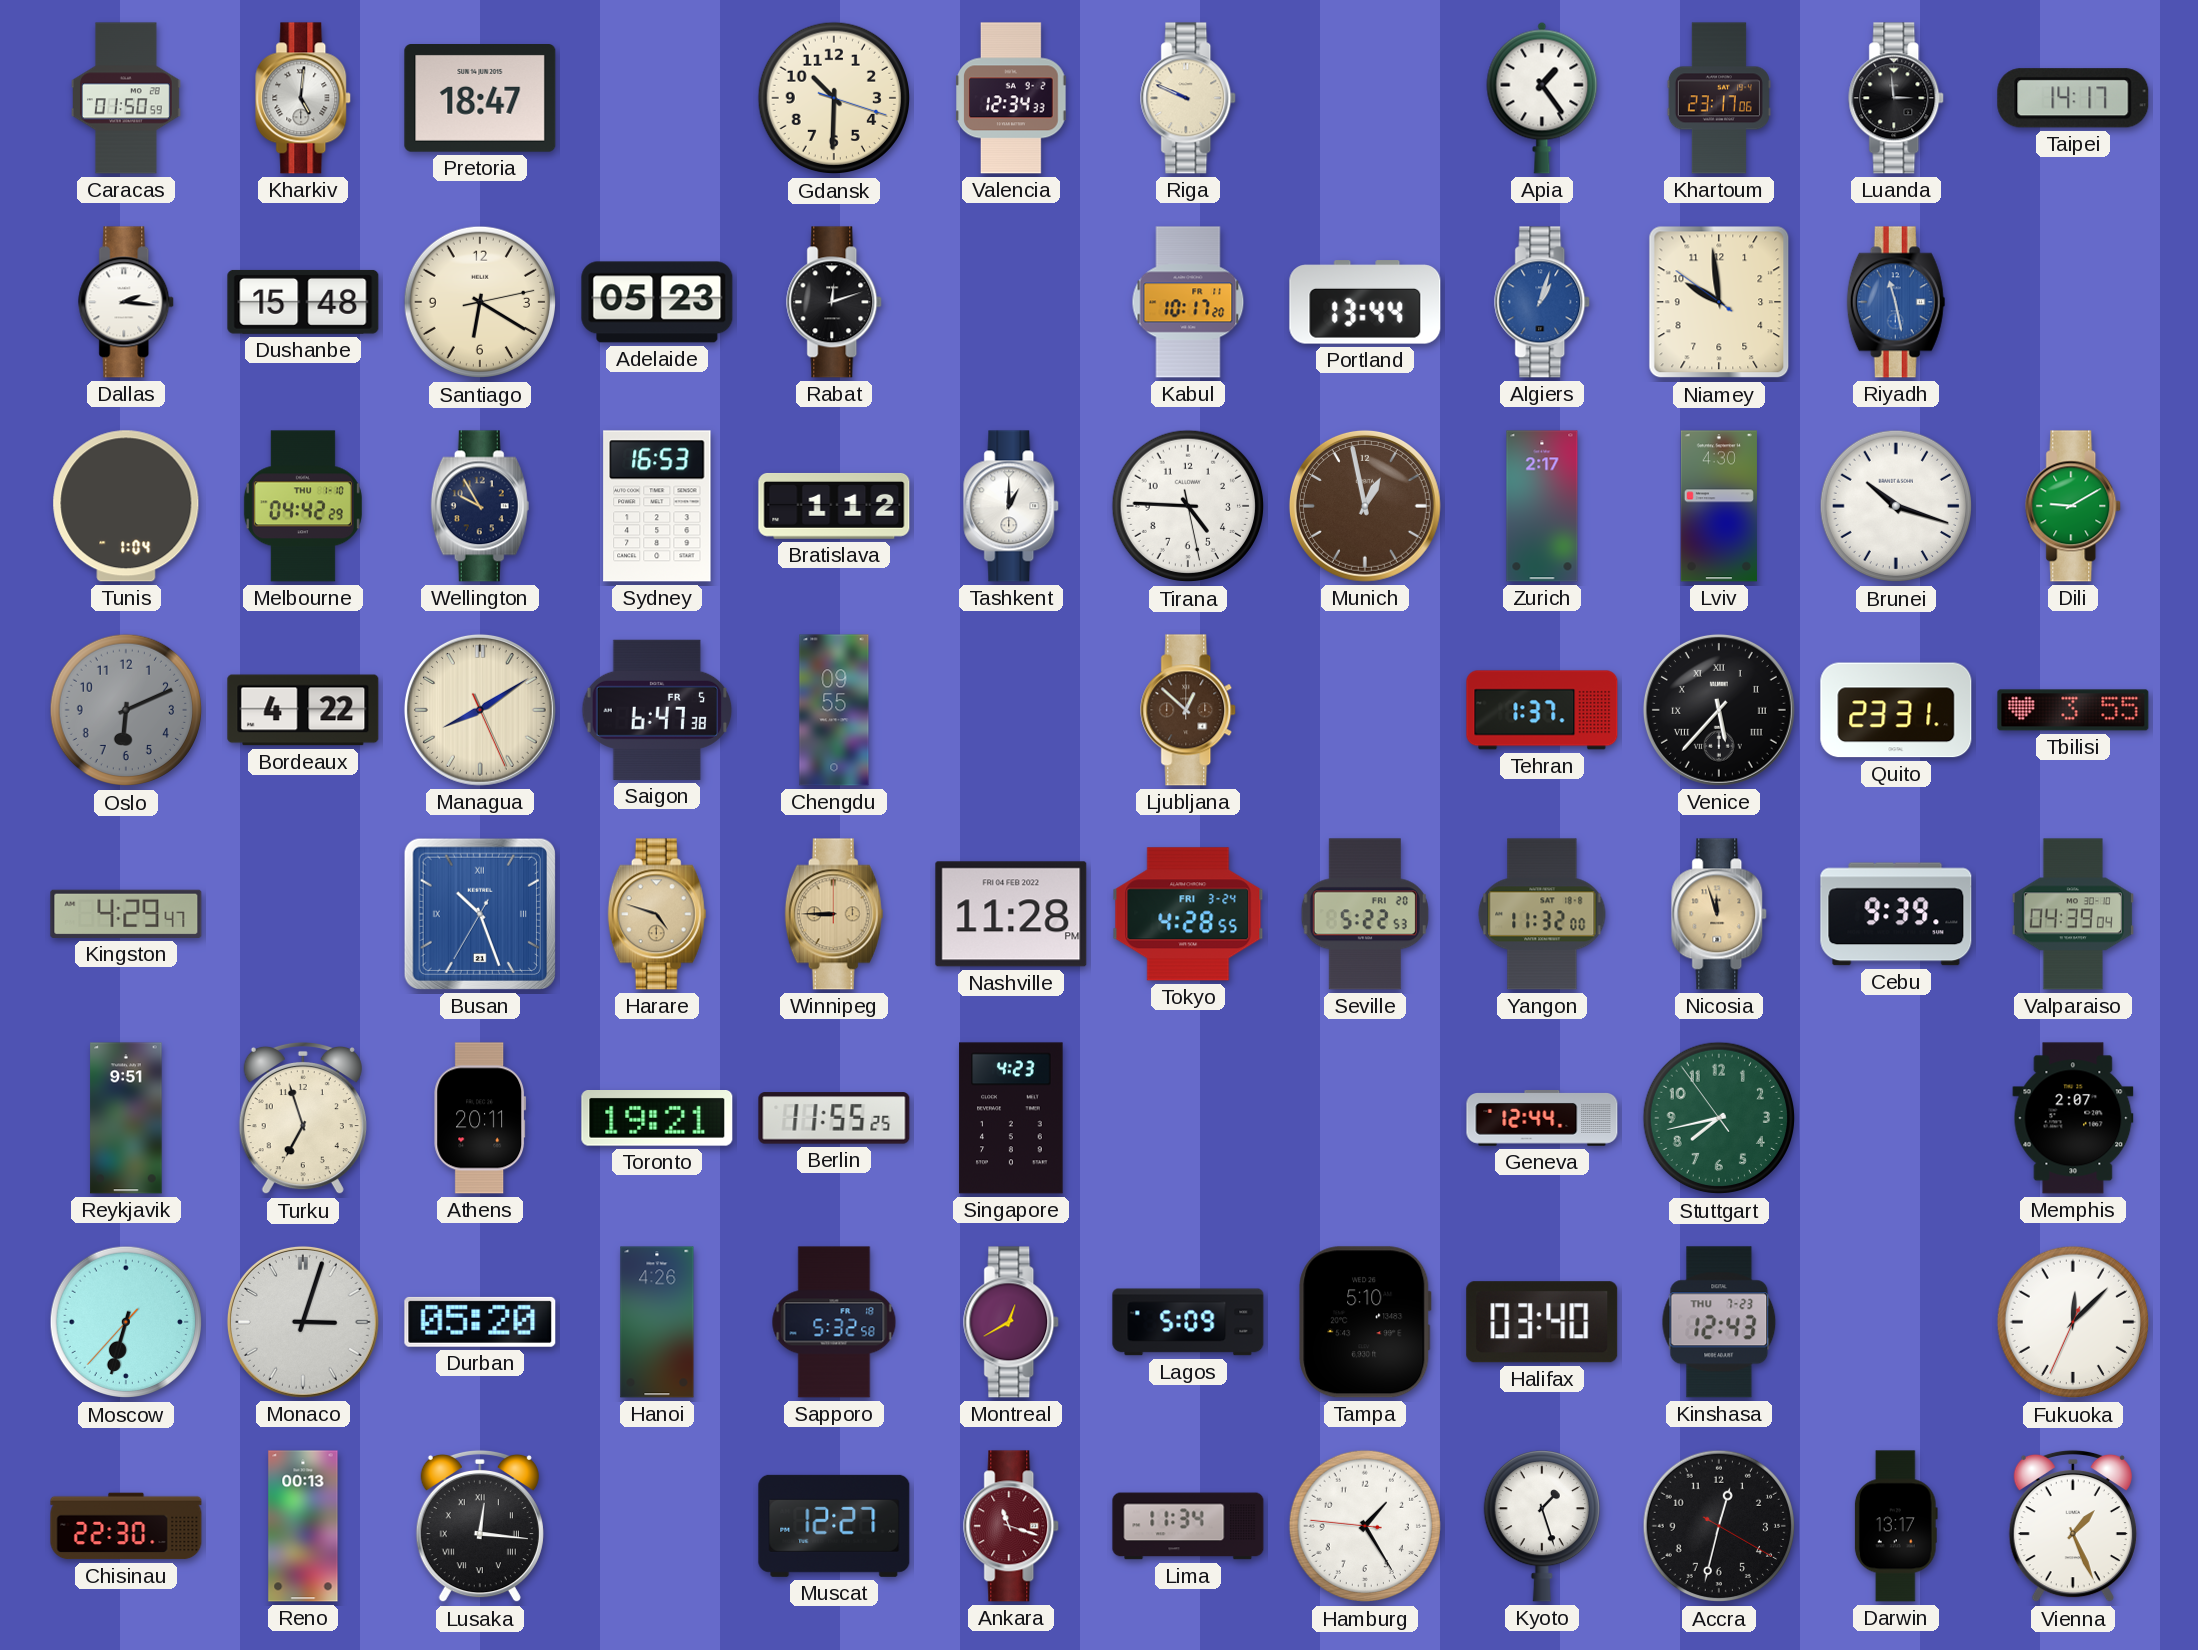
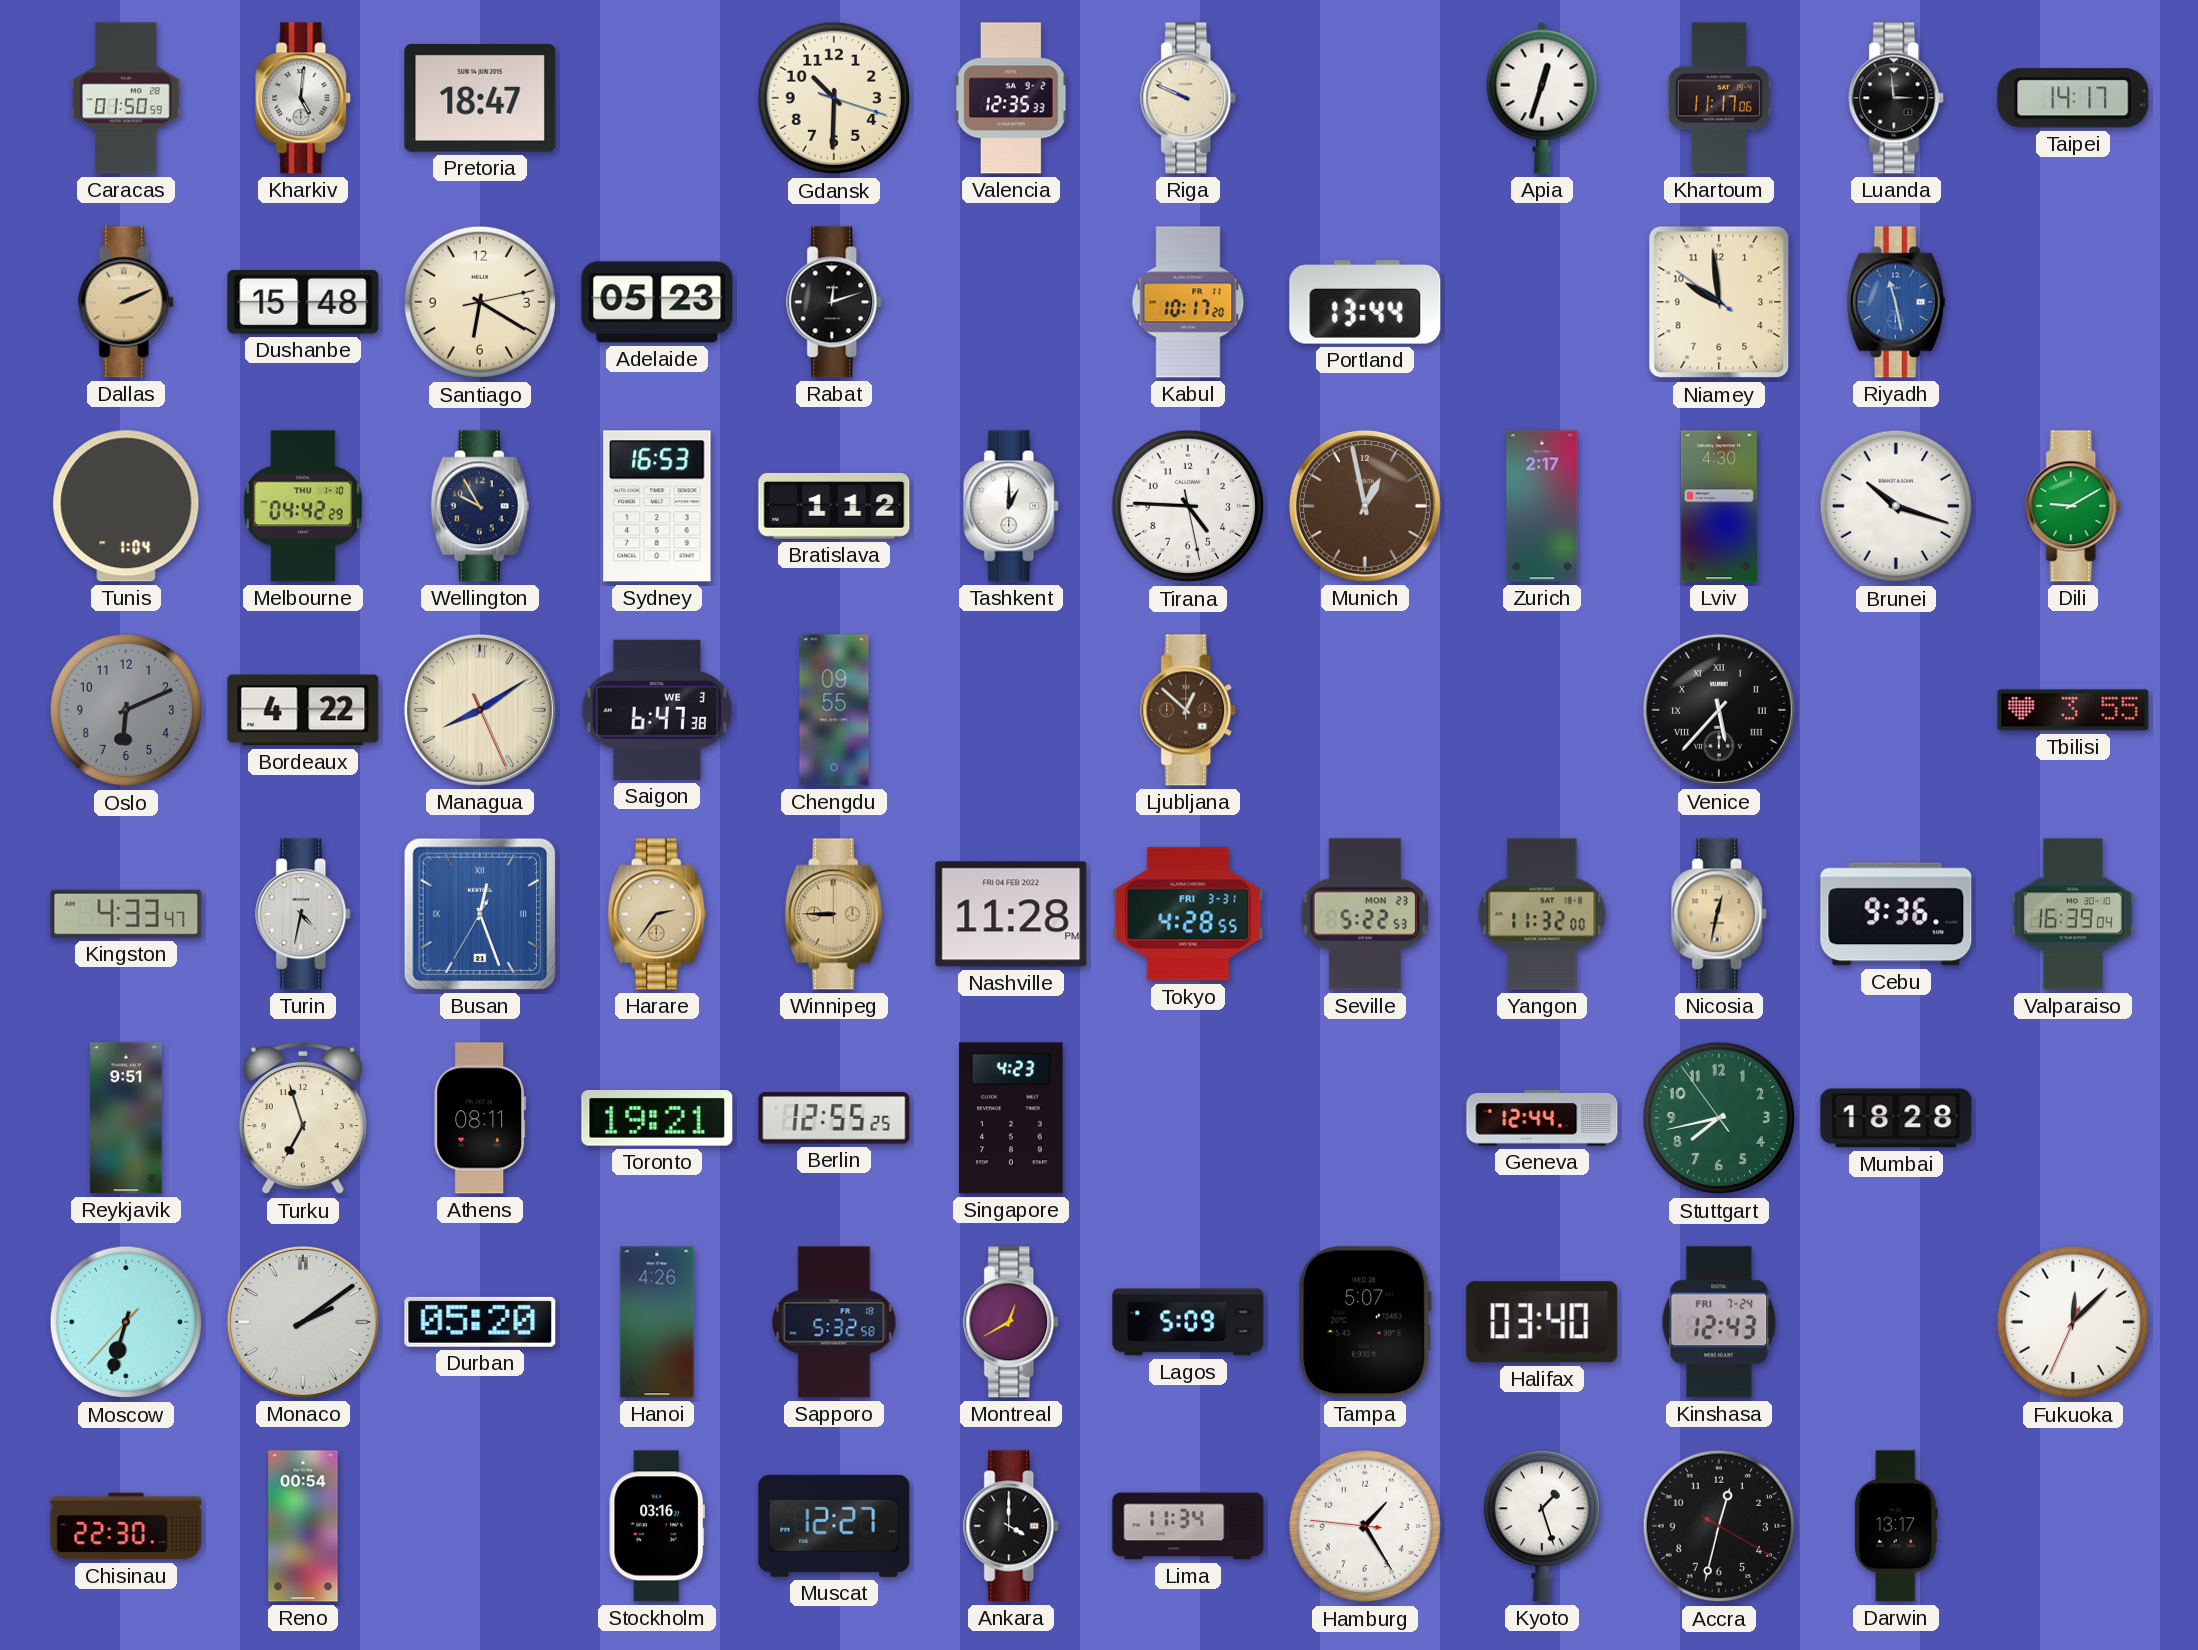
Valencia: 12:34 -> 12:35 (1011, 98)
Apia: 1:24 -> 12:33 (1542, 98)
Khartoum: 23:17 -> 11:17 (1719, 98)
Dallas: 2:16 -> 2:11 (127, 302)
Dallas dial: white -> champagne (127, 302)
Algiers: 1:03 -> none (1543, 302)
Saigon date: FR 5 -> WE 3 (657, 710)
Tehran: 1:37 -> none (1542, 710)
Quito: 23:31 -> none (1896, 710)
Kingston: 4:29 -> 4:33 (126, 914)
Turin: none -> 4:32 (304, 914)
Busan: 10:26 -> 12:26 (480, 914)
Harare: 4:48 -> 2:36 (657, 914)
Tokyo date: FRI 3-24 -> FRI 3-31 (1188, 914)
Seville date: FRI 20 -> MON 23 (1365, 914)
Nicosia: 11:57 -> 12:32 (1720, 914)
Cebu: 9:39 -> 9:36 (1896, 914)
Valparaiso: 04:39 -> 16:39 (2073, 914)
Athens: 20:11 -> 08:11 (480, 1118)
Berlin: 11:55 -> 12:55 (834, 1118)
Mumbai: none -> 18:28 (1896, 1118)
Memphis: 2:07 -> none (2073, 1118)
Monaco: 3:03 -> 2:09 (303, 1322)
Tampa: 5:10 -> 5:07 (1365, 1322)
Kinshasa date: THU 7-23 -> FRI 7-24 (1719, 1322)
Reno: 00:13 -> 00:54 (303, 1526)
Lusaka: 12:16 -> none (480, 1526)
Stockholm: none -> 03:16 (657, 1526)
Ankara: 11:18 -> 4:00 (1012, 1526)
Ankara dial: burgundy -> black (1012, 1526)
Vienna: 1:26 -> none (2073, 1526)
